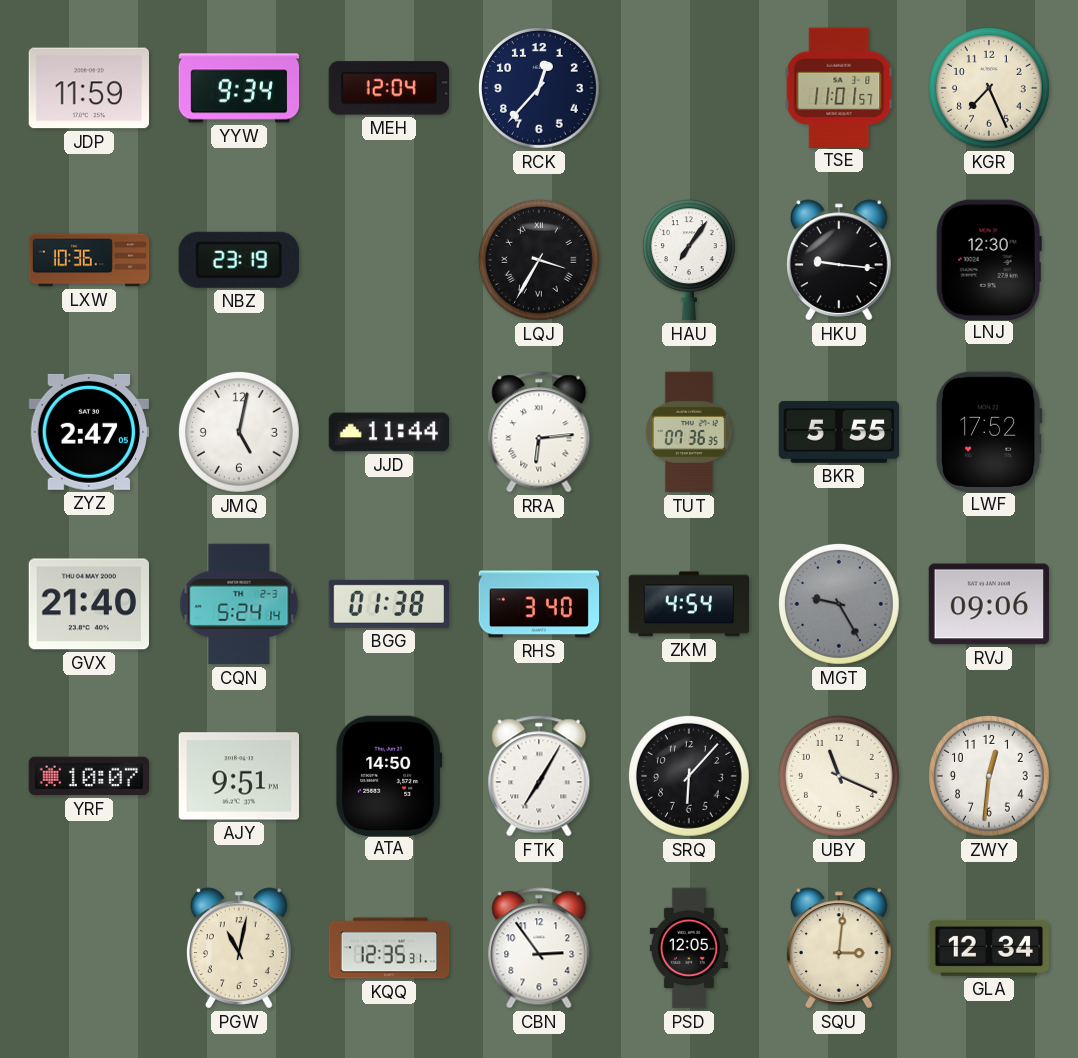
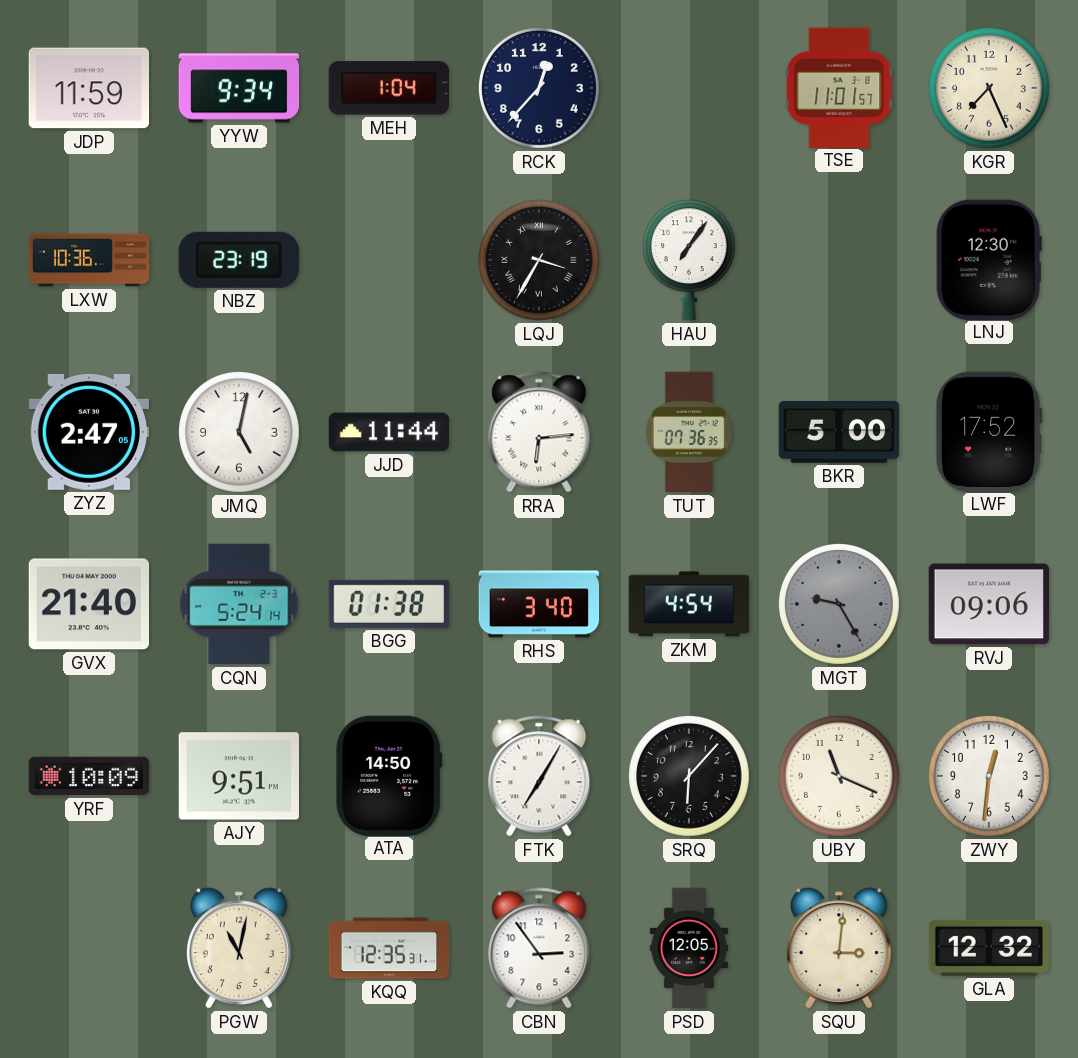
MEH: 12:04 -> 1:04 (388, 88)
HKU: 9:16 -> none (840, 260)
BKR: 5:55 -> 5:00 (839, 433)
YRF: 10:07 -> 10:09 (89, 776)
GLA: 12:34 -> 12:32 (988, 948)
